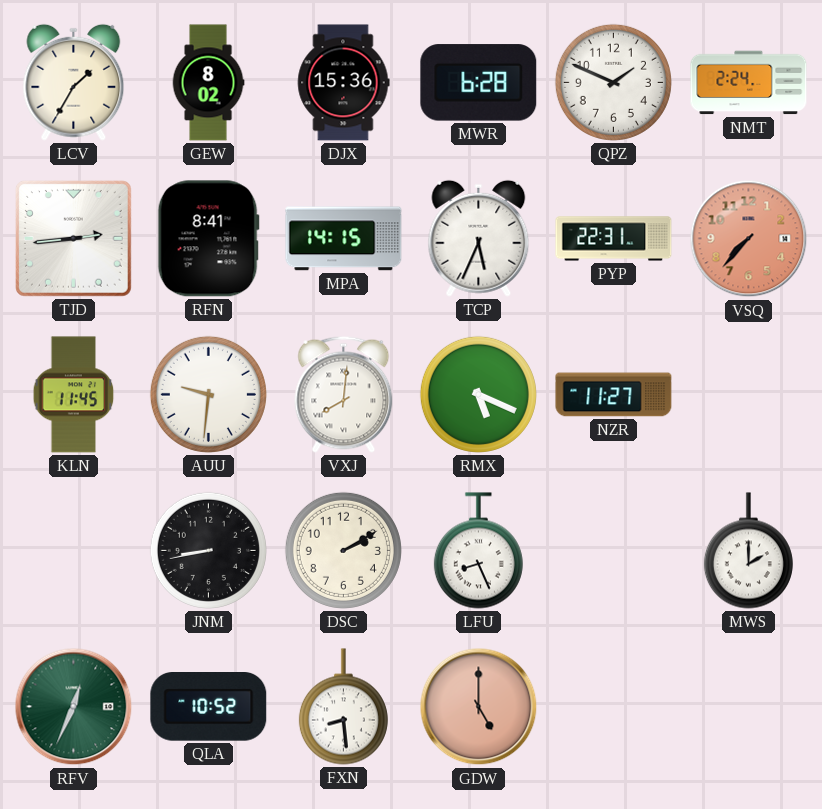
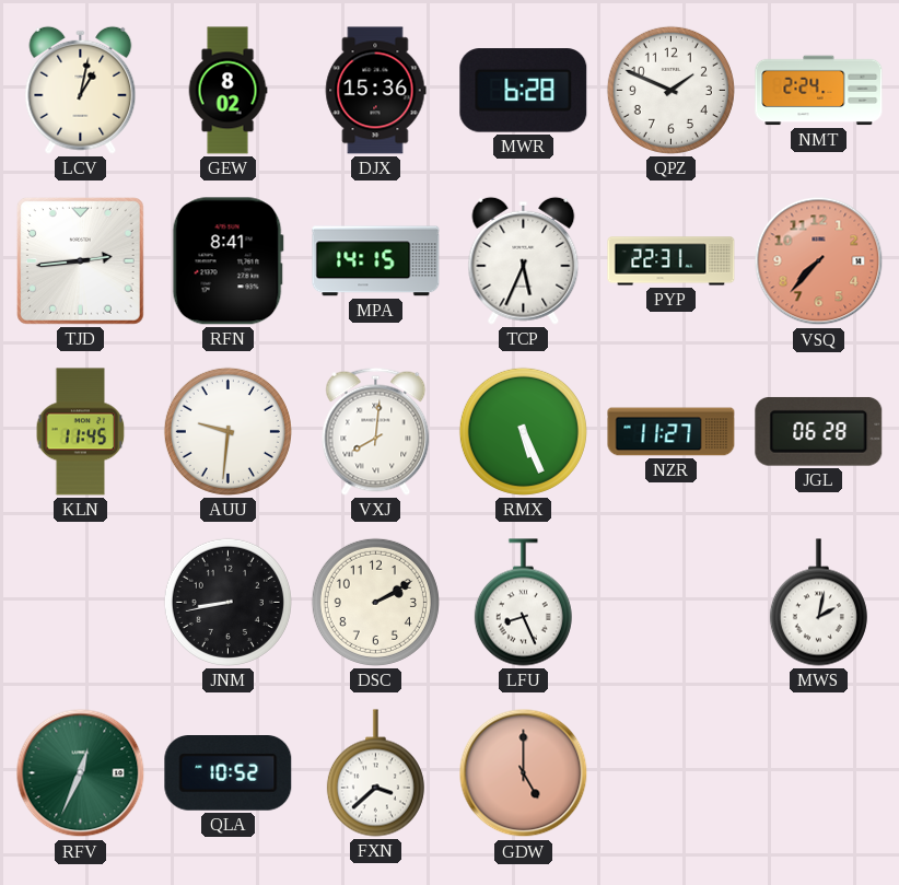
LCV: 1:35 -> 1:02 (81, 90)
RMX: 5:19 -> 5:26 (523, 431)
JGL: none -> 06:28 (819, 431)
MWS: 2:00 -> 2:02 (818, 603)
FXN: 8:29 -> 3:38 (375, 773)
